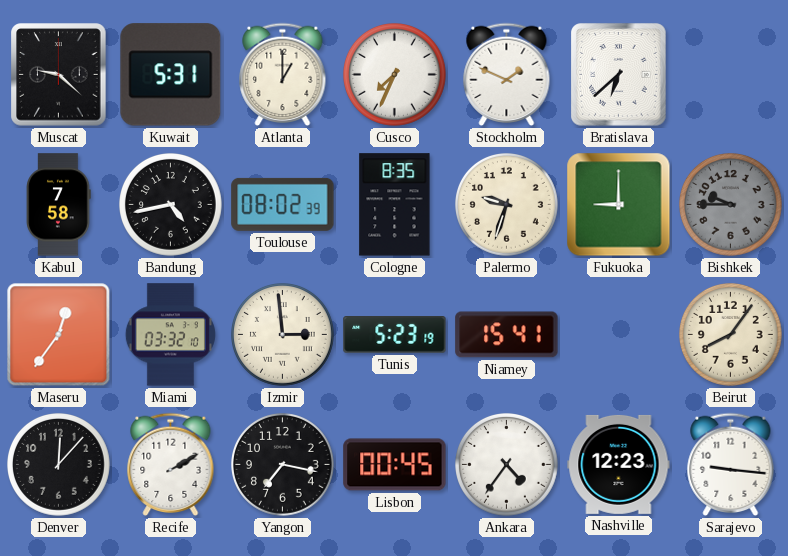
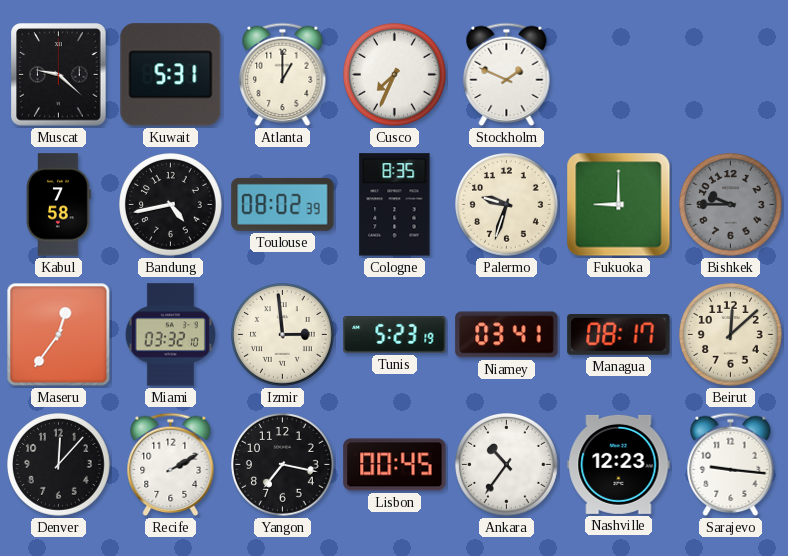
Bratislava: 6:38 -> none (619, 75)
Niamey: 15:41 -> 03:41 (507, 335)
Managua: none -> 08:17 (619, 335)
Beirut: 8:06 -> 12:08 (731, 335)
Ankara: 4:36 -> 10:36 (507, 465)
